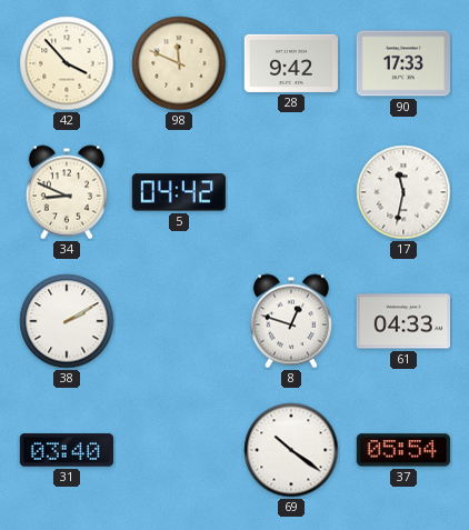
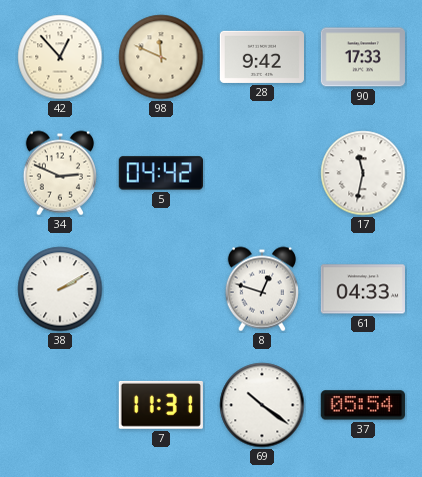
42: 3:53 -> 12:53 (60, 57)
34: 8:49 -> 2:49 (60, 173)
31: 03:40 -> none (67, 450)
7: none -> 11:31 (161, 405)
